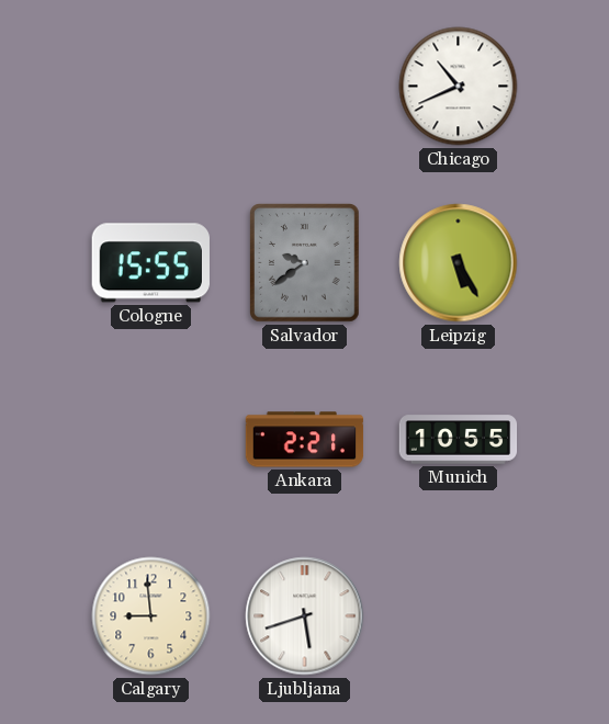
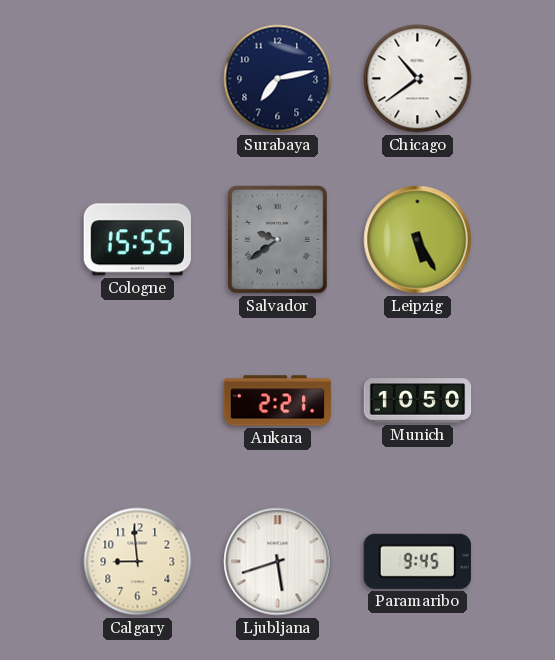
Surabaya: none -> 7:13 (278, 79)
Chicago: 10:41 -> 10:39 (418, 79)
Munich: 10:55 -> 10:50 (418, 401)
Paramaribo: none -> 9:45 (417, 561)
